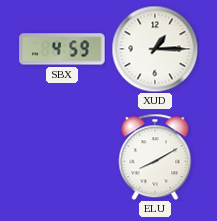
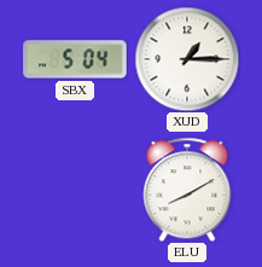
SBX: 4:59 -> 5:04 (75, 59)
